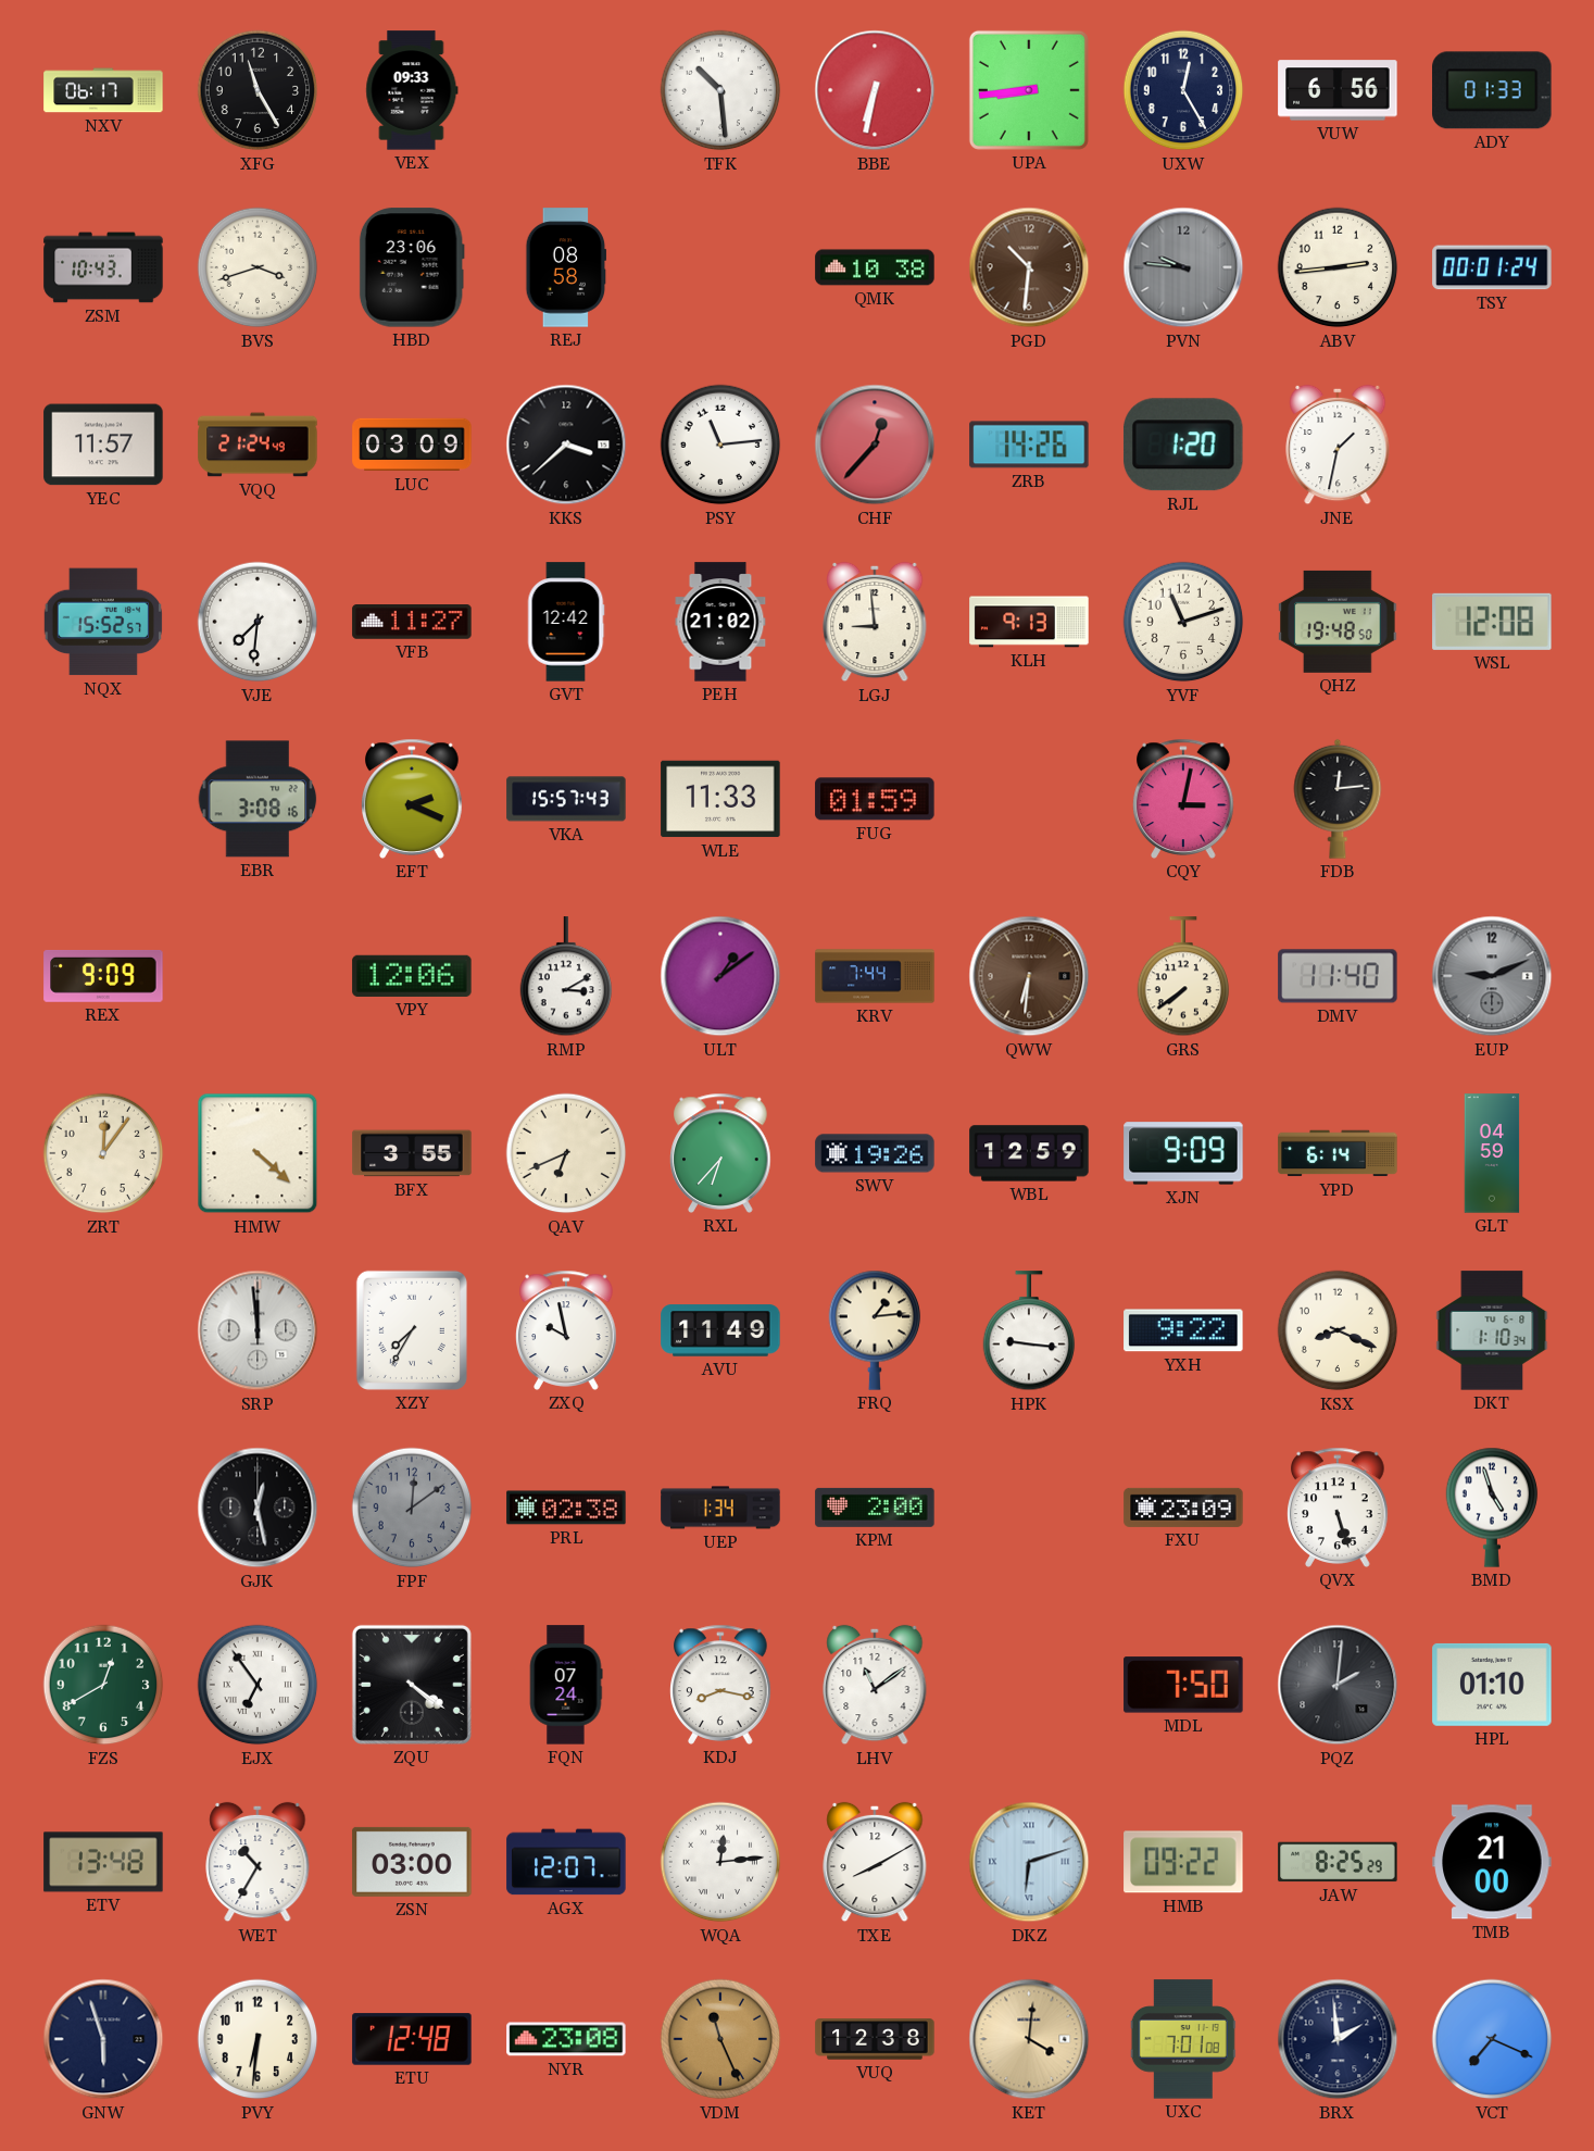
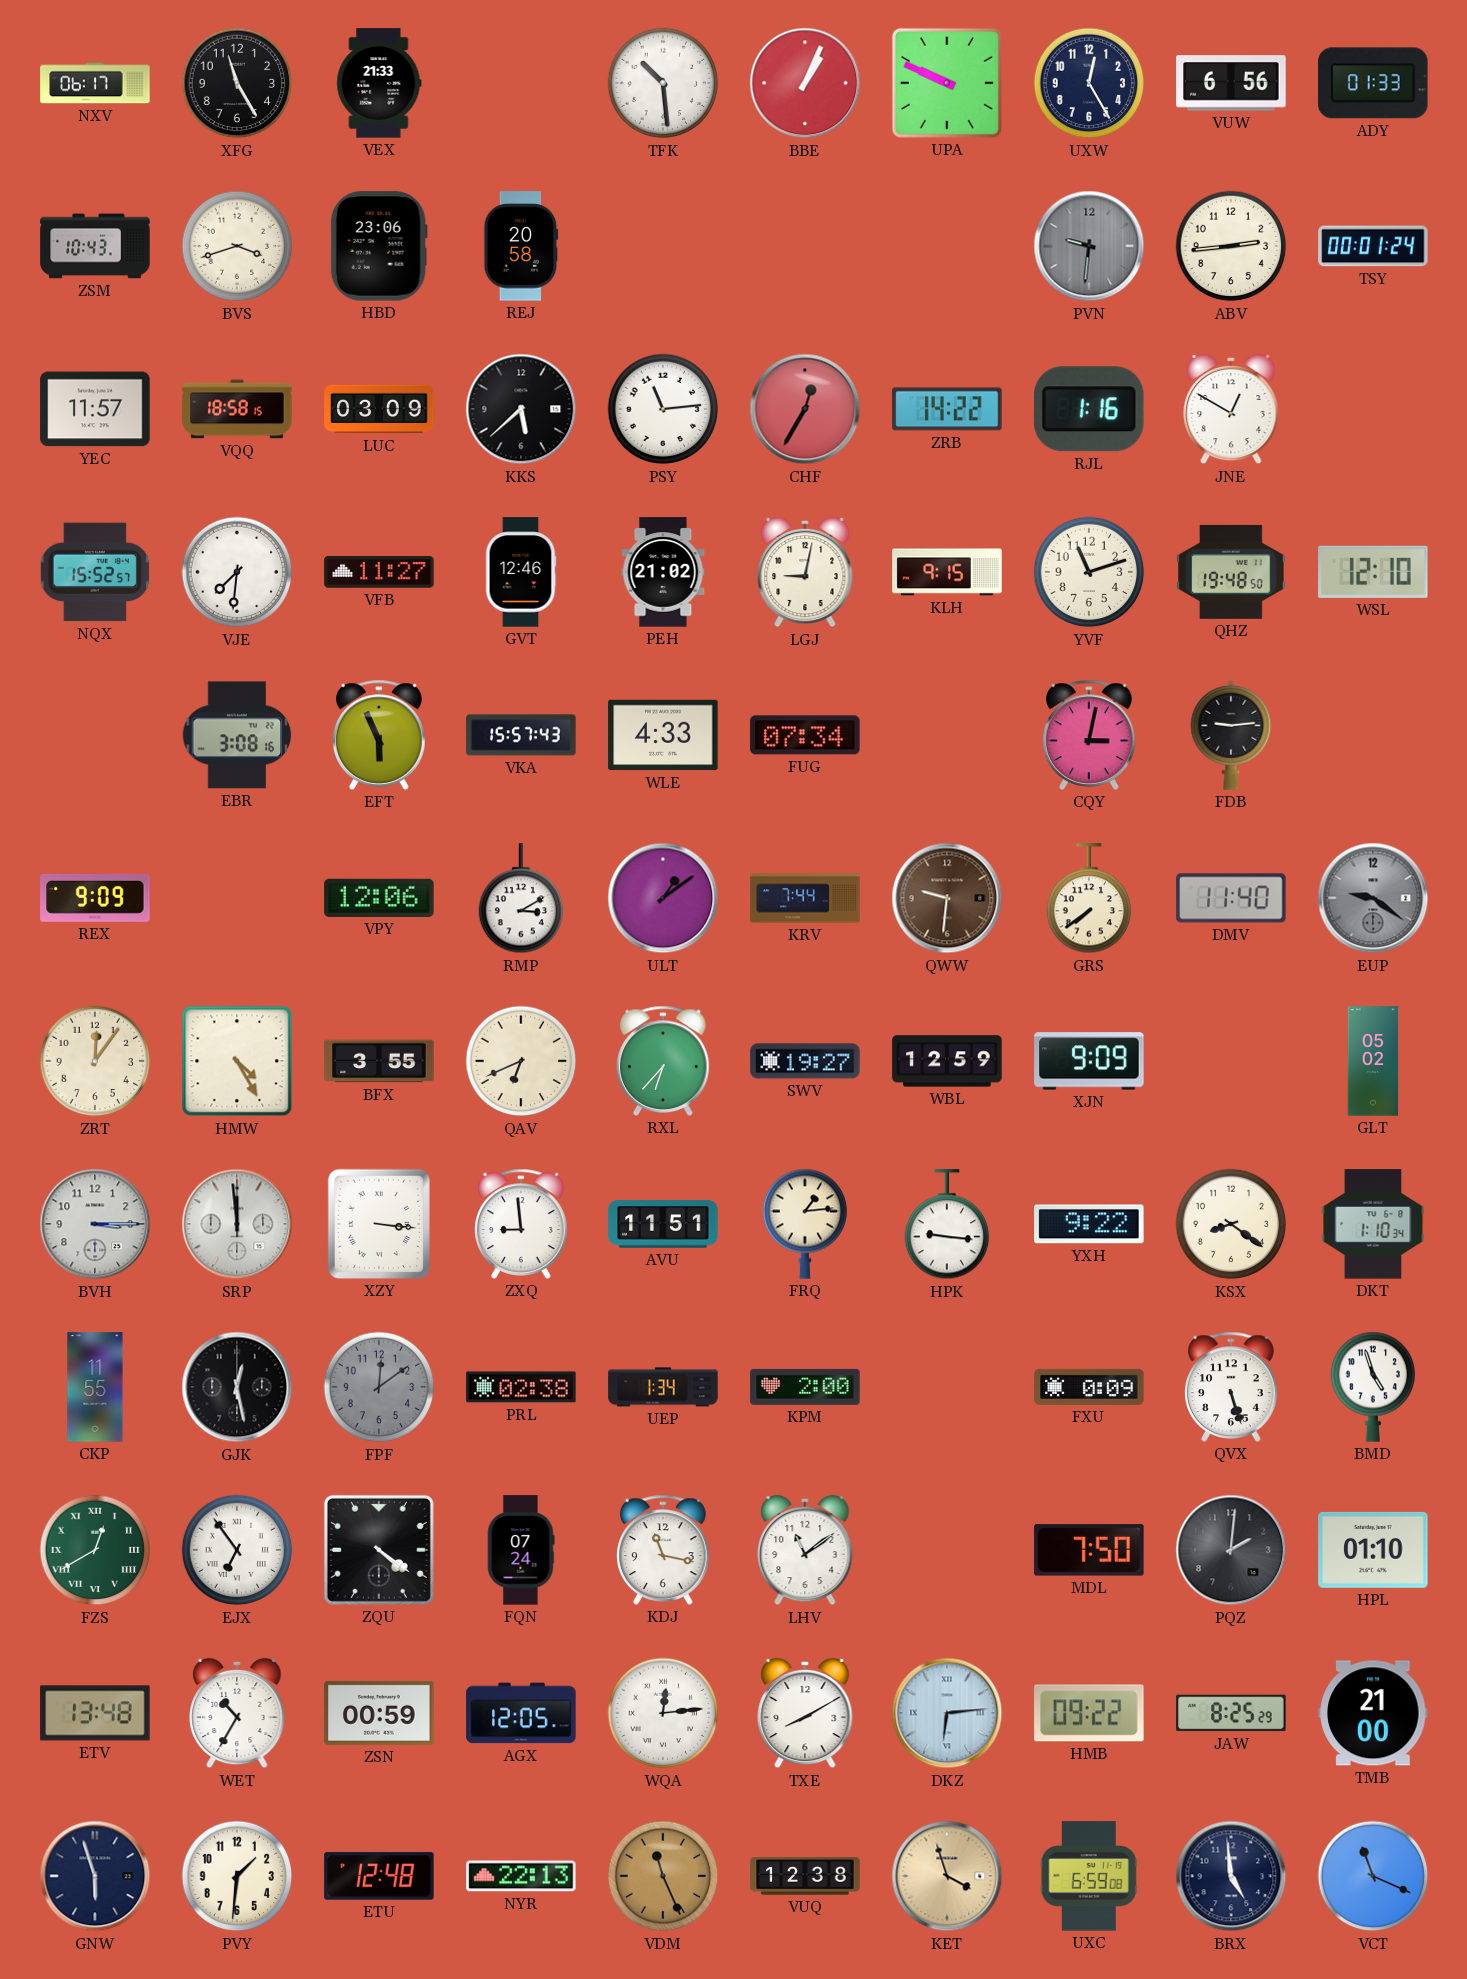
VEX: 09:33 -> 21:33 (379, 83)
BBE: 6:32 -> 1:04 (805, 83)
UPA: 8:44 -> 9:49 (947, 83)
REJ: 08:58 -> 20:58 (521, 246)
QMK: 10:38 -> none (875, 267)
PGD: 10:31 -> none (1029, 267)
PVN: 9:46 -> 9:31 (1089, 246)
VQQ: 21:24 -> 18:58 (237, 409)
KKS: 3:38 -> 5:38 (521, 409)
CHF: 12:37 -> 12:35 (805, 409)
ZRB: 14:26 -> 14:22 (947, 409)
RJL: 1:20 -> 1:16 (1089, 409)
JNE: 1:32 -> 12:50 (1231, 409)
GVT: 12:42 -> 12:46 (521, 572)
LGJ: 8:59 -> 9:02 (805, 572)
KLH: 9:13 -> 9:15 (947, 572)
WSL: 12:08 -> 12:10 (1373, 572)
EFT: 2:19 -> 5:56 (379, 735)
WLE: 11:33 -> 4:33 (663, 735)
FUG: 01:59 -> 07:34 (805, 735)
FDB: 12:14 -> 9:14 (1231, 735)
QWW: 6:31 -> 9:31 (947, 898)
EUP: 9:11 -> 9:21 (1373, 898)
HMW: 4:22 -> 4:25 (237, 1061)
SWV: 19:26 -> 19:27 (805, 1061)
YPD: 6:14 -> none (1338, 1153)
GLT: 04:59 -> 05:02 (1373, 1061)
BVH: none -> 3:15 (95, 1224)
XZY: 7:35 -> 3:16 (379, 1224)
ZXQ: 9:58 -> 8:59 (521, 1224)
AVU: 11:49 -> 11:51 (663, 1224)
KSX: 8:19 -> 8:21 (1231, 1224)
CKP: none -> 11:55 (95, 1387)
FXU: 23:09 -> 0:09 (1089, 1387)
FZS numerals: Arabic -> Roman (95, 1550)
KDJ: 8:17 -> 11:17 (663, 1550)
ZSN: 03:00 -> 00:59 (379, 1713)
AGX: 12:07 -> 12:05 (521, 1713)
DKZ: 6:12 -> 6:14 (947, 1713)
PVY: 6:31 -> 1:31 (237, 1876)
NYR: 23:08 -> 22:13 (521, 1876)
KET: 4:01 -> 3:57 (947, 1876)
UXC: 7:01 -> 6:59 (1089, 1876)
BRX: 1:59 -> 4:59 (1231, 1876)
VCT: 7:19 -> 11:19 (1373, 1876)
